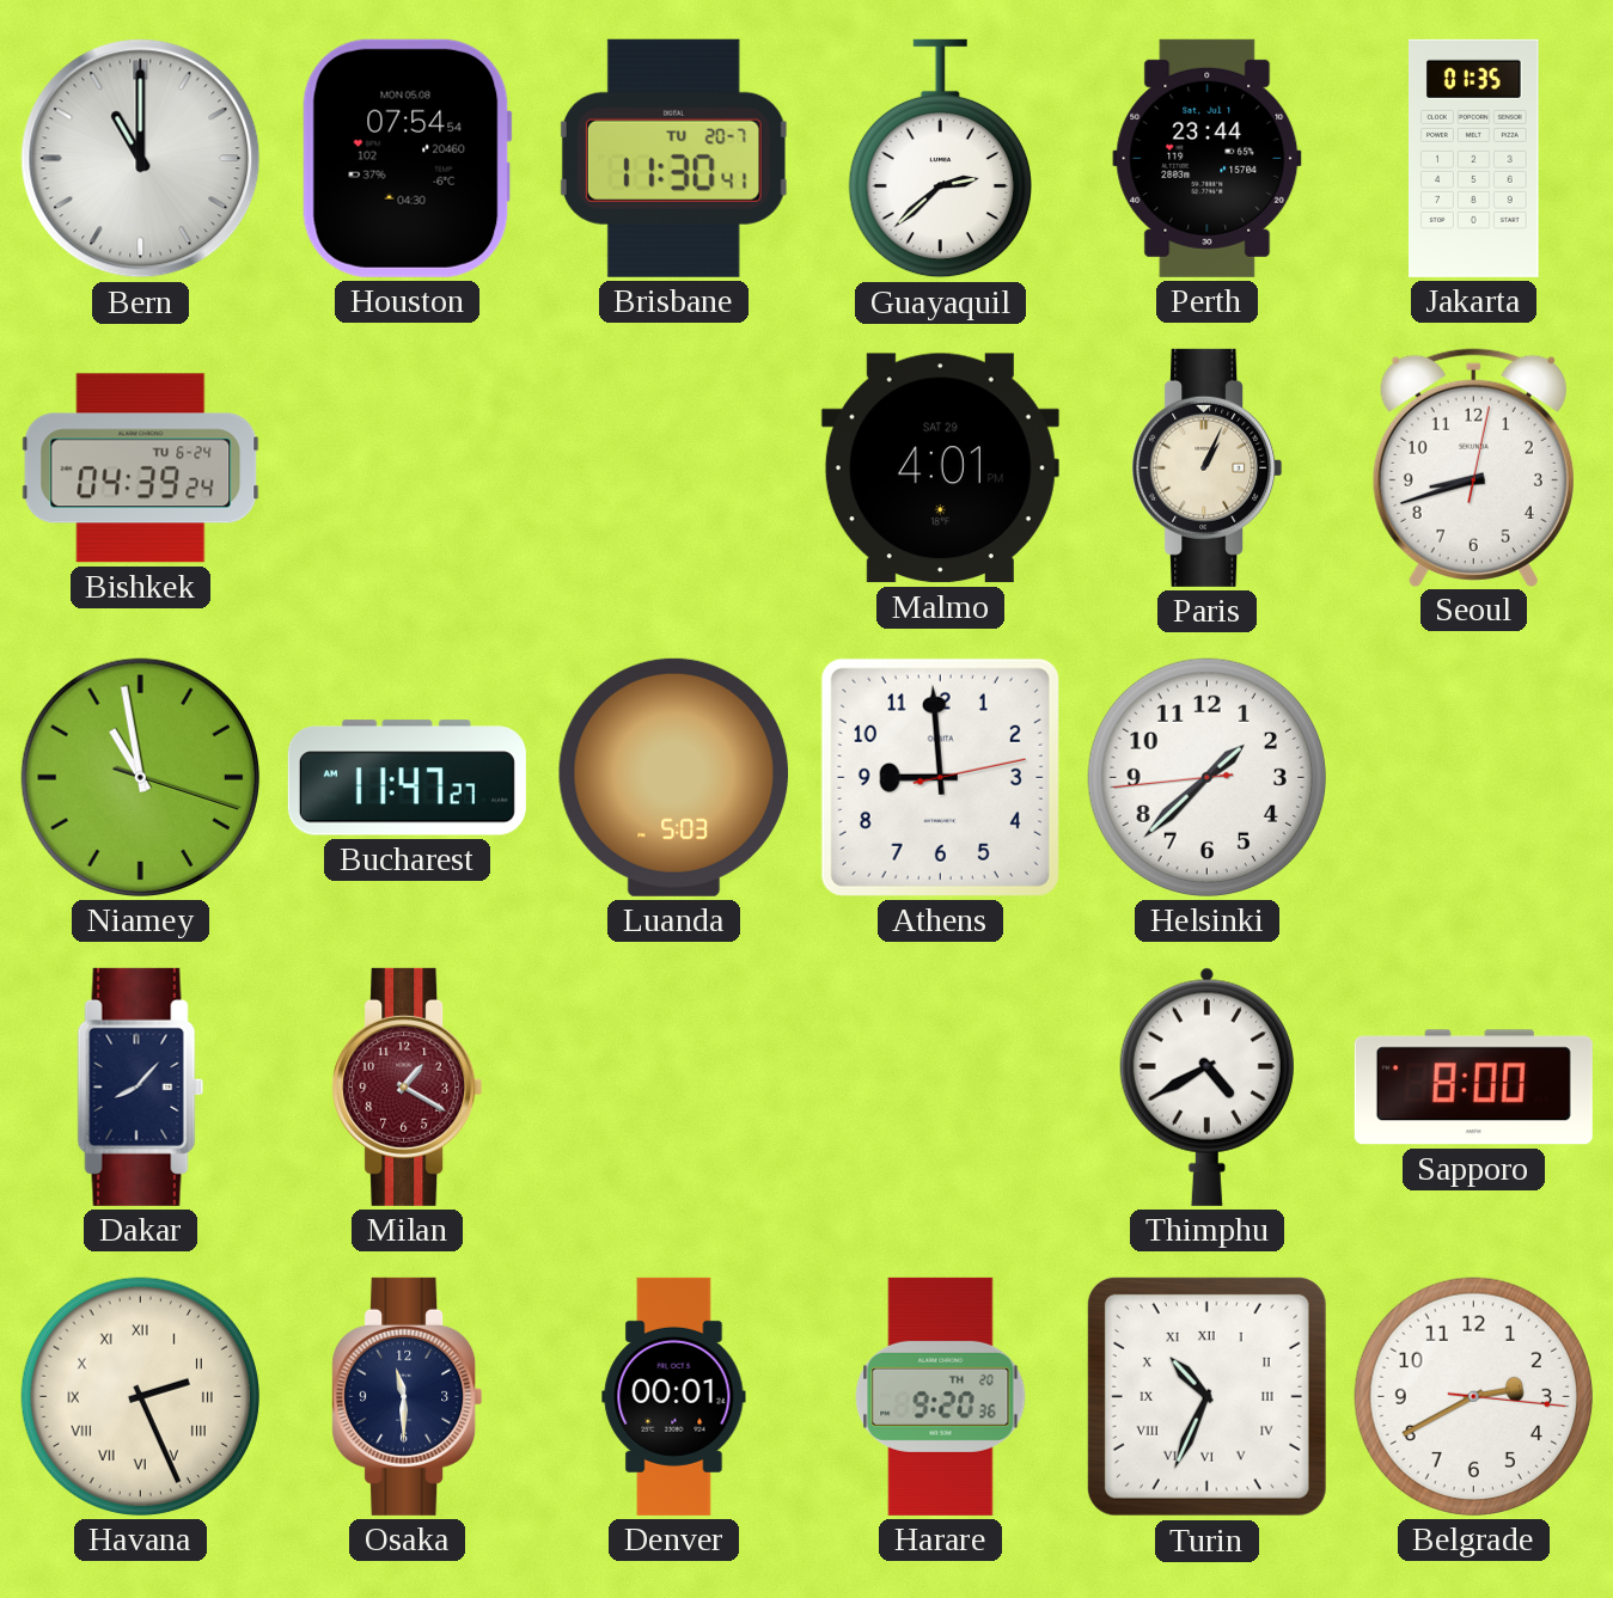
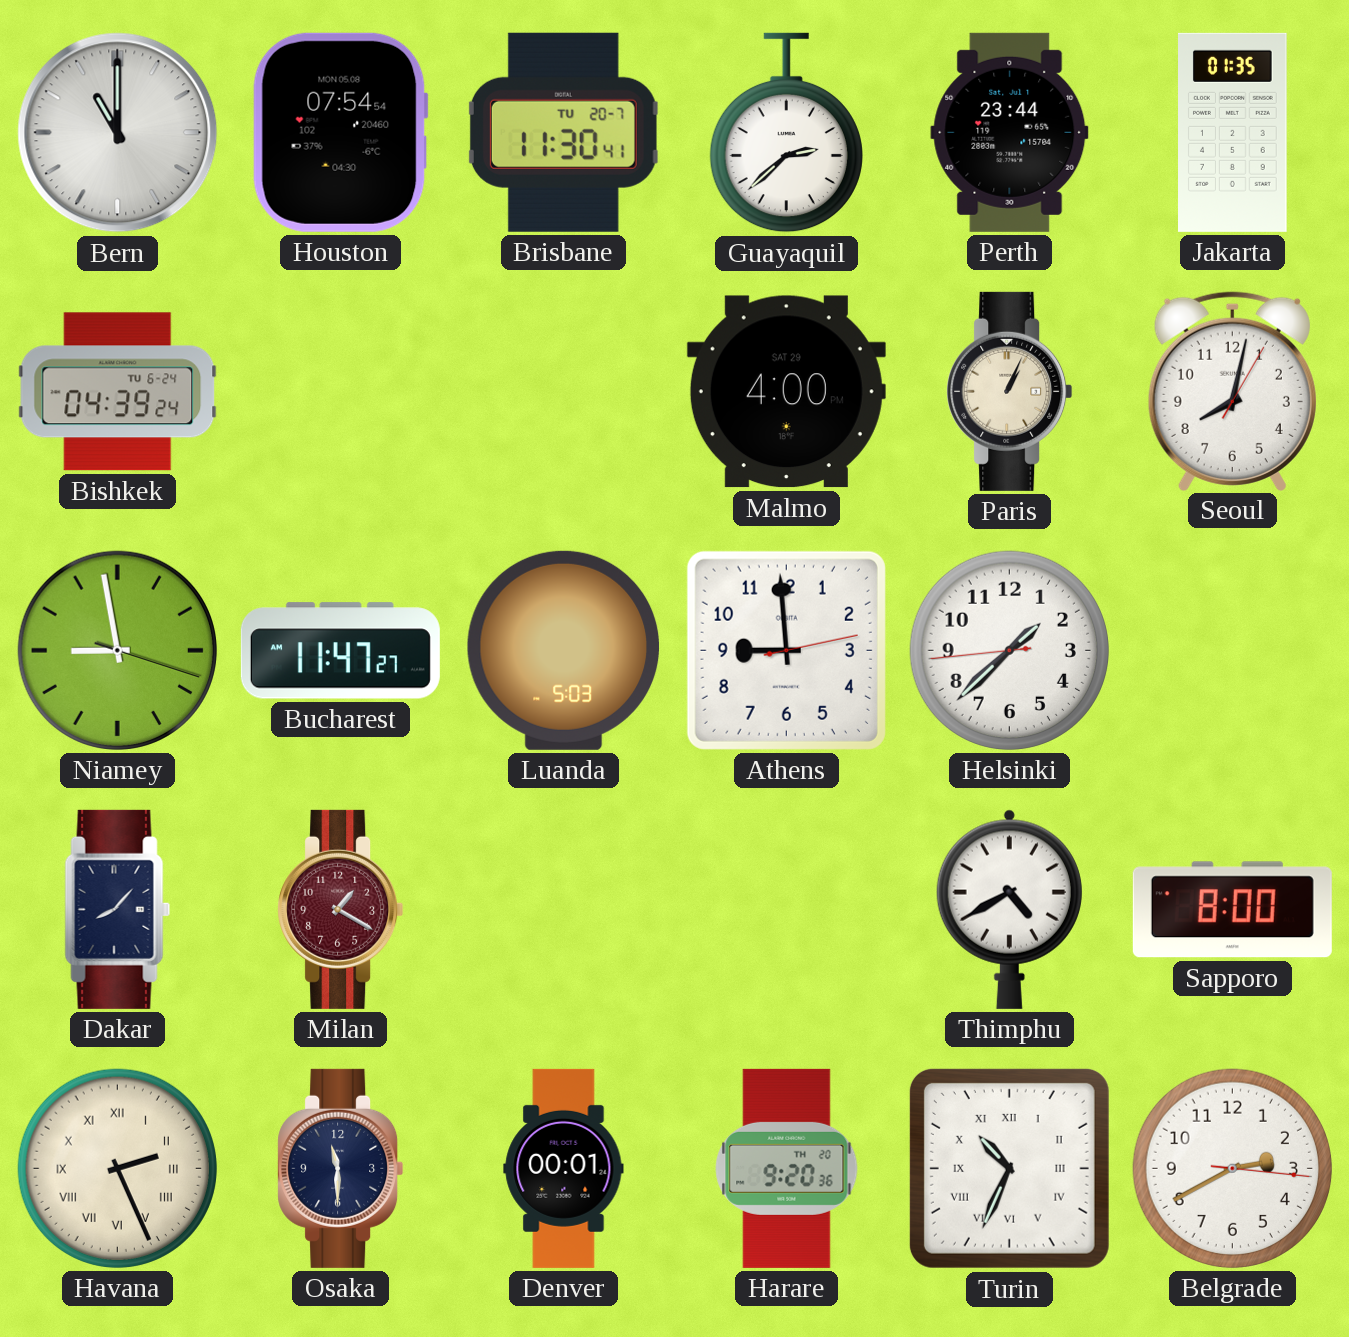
Malmo: 4:01 -> 4:00 (786, 392)
Seoul: 8:42 -> 8:02 (1232, 391)
Niamey: 10:58 -> 8:58 (117, 650)
